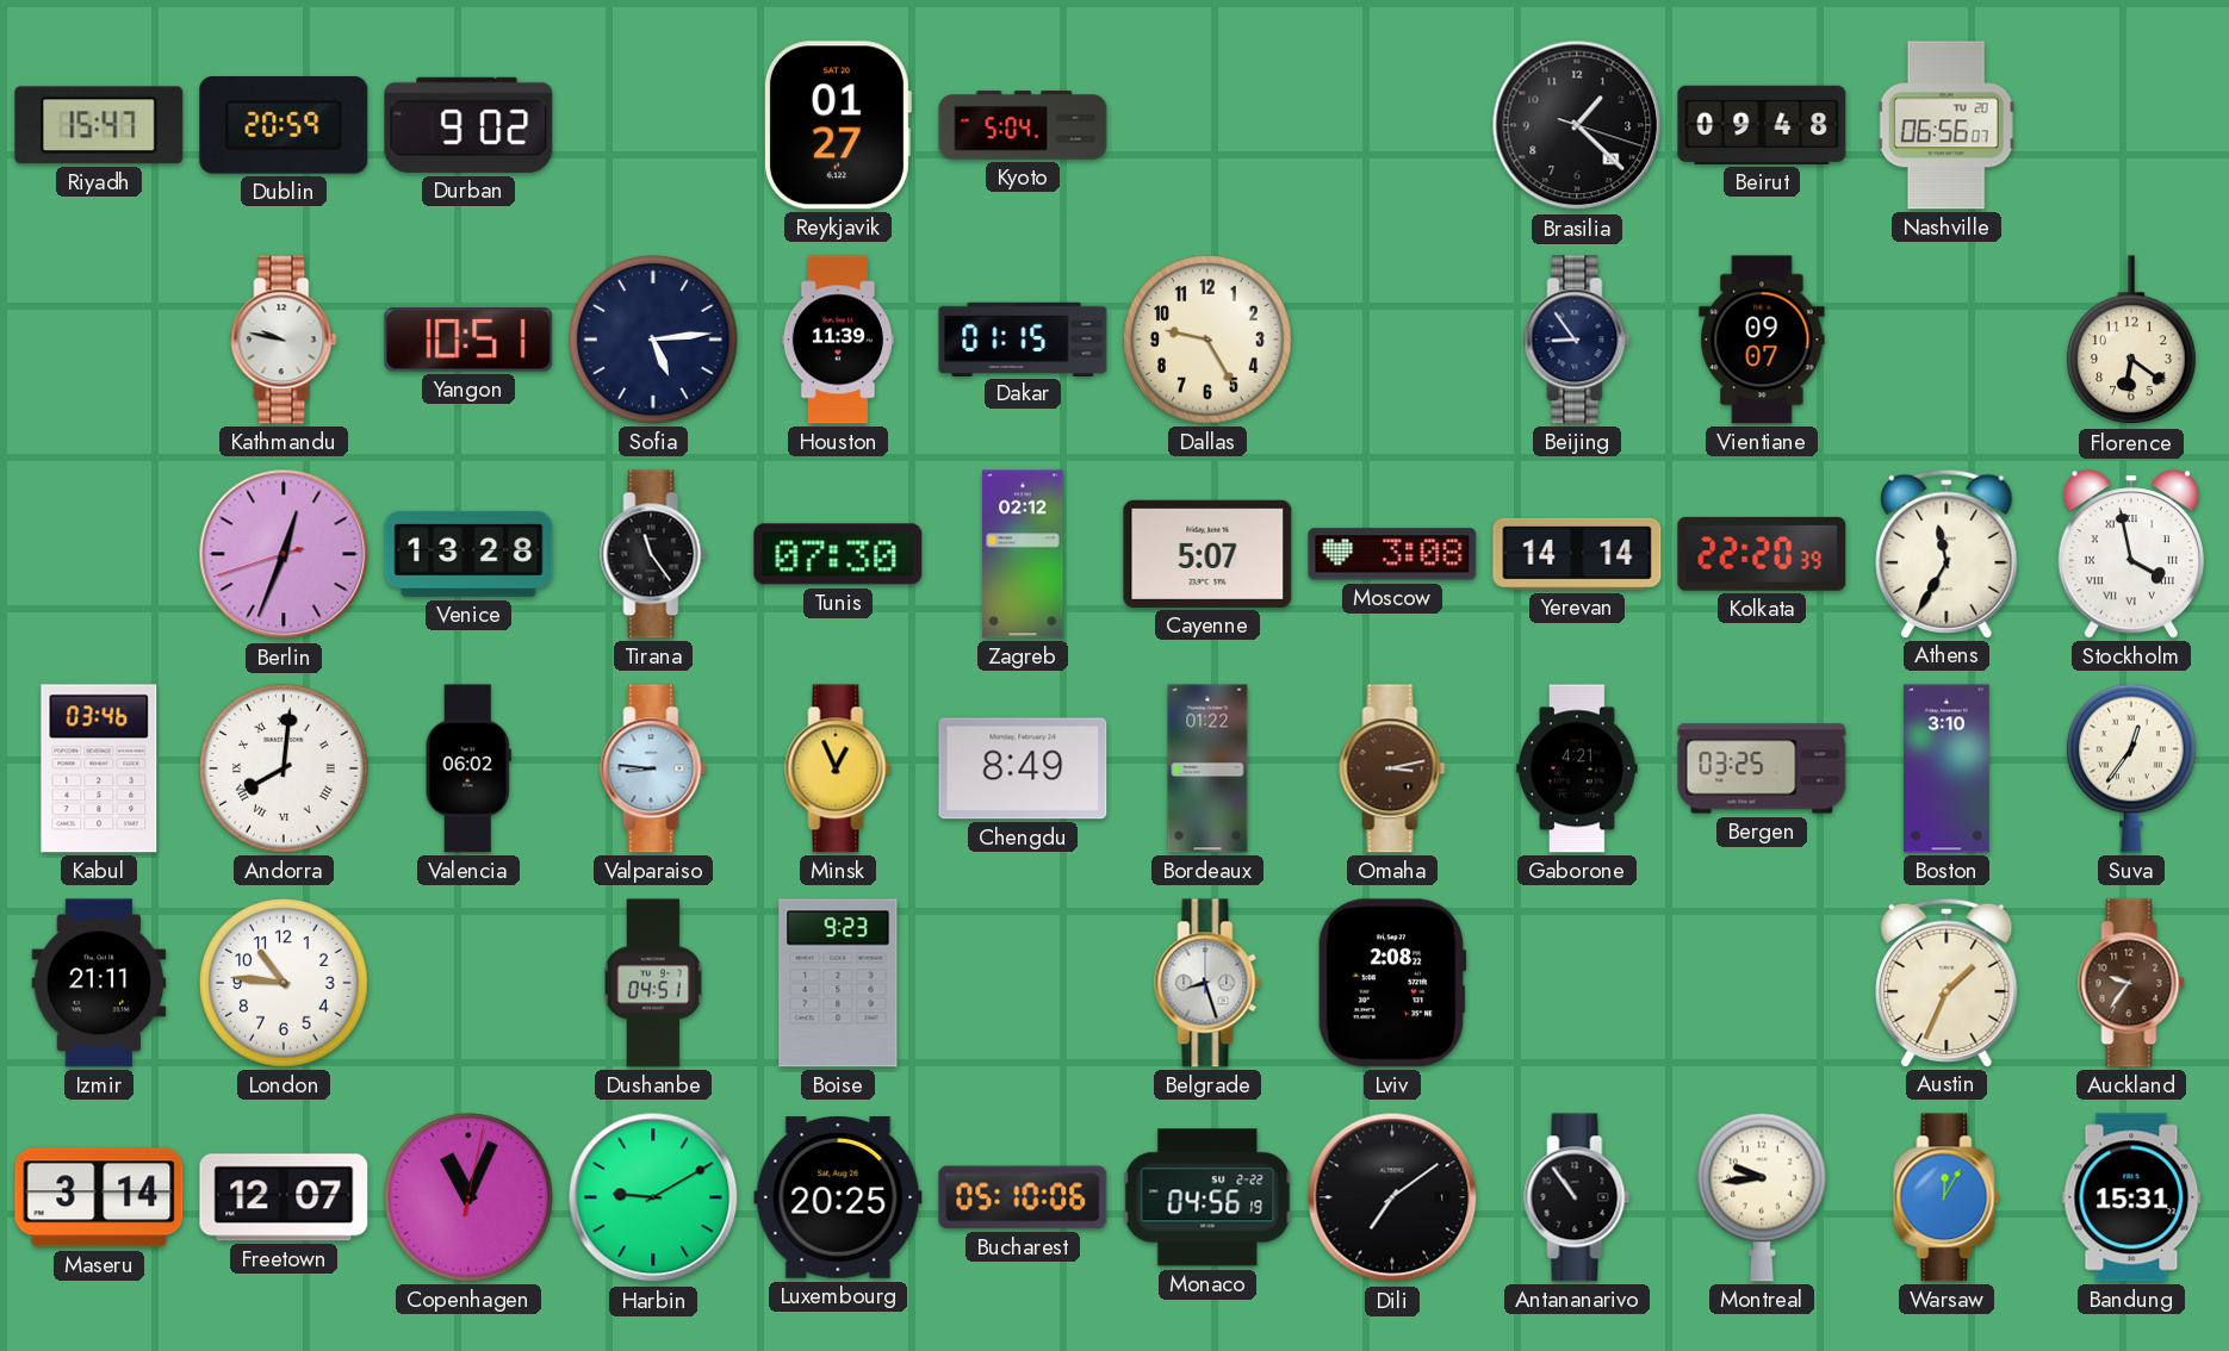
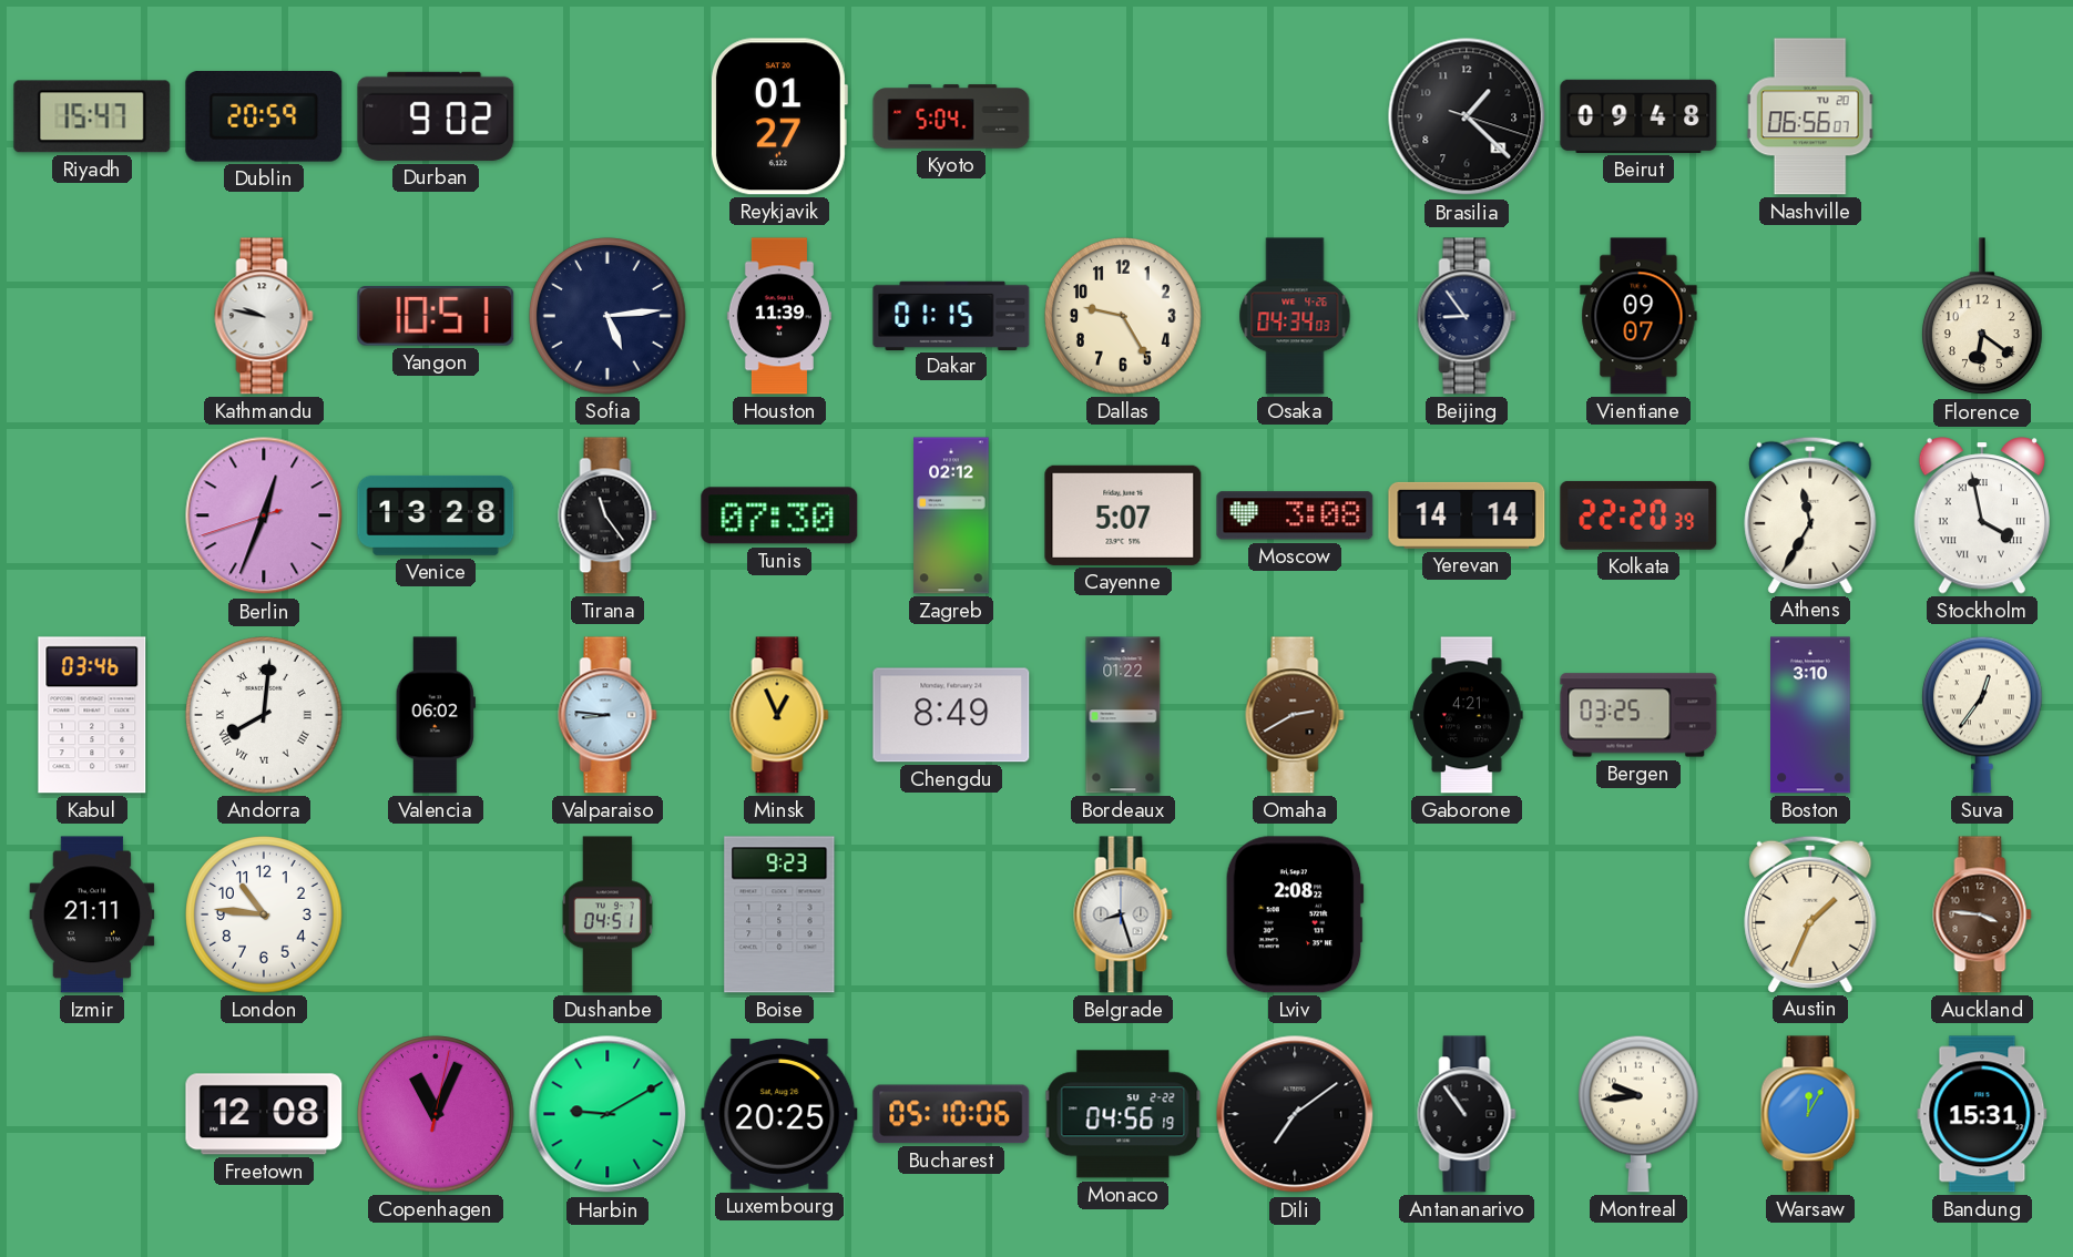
Osaka: none -> 04:34 (1295, 316)
Omaha: 3:13 -> 2:40 (1295, 715)
Auckland: 9:36 -> 3:46 (1982, 914)
Maseru: 3:14 -> none (99, 1197)
Freetown: 12:07 -> 12:08 (264, 1114)
